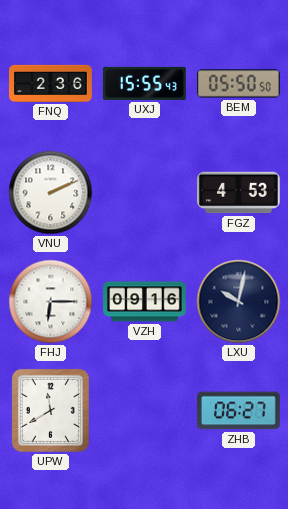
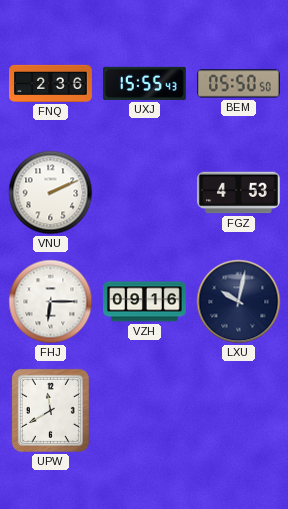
ZHB: 06:27 -> none (239, 411)
